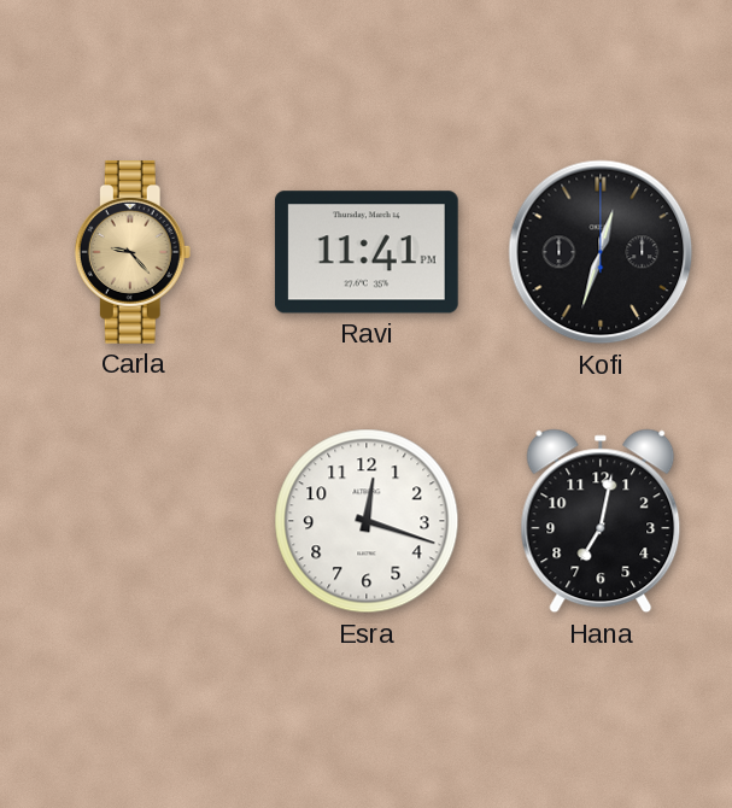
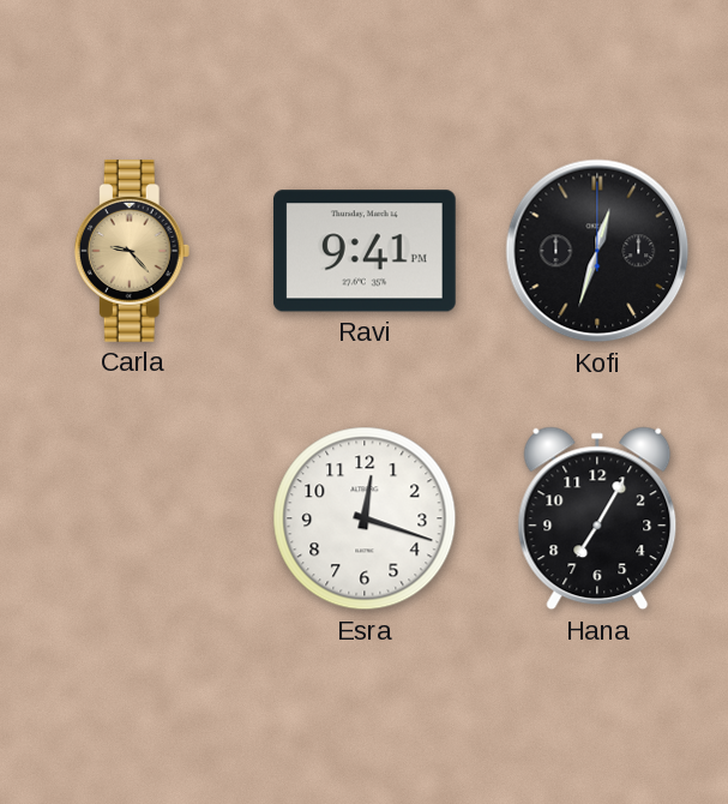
Ravi: 11:41 -> 9:41 (365, 251)
Hana: 7:02 -> 7:05 (597, 518)
